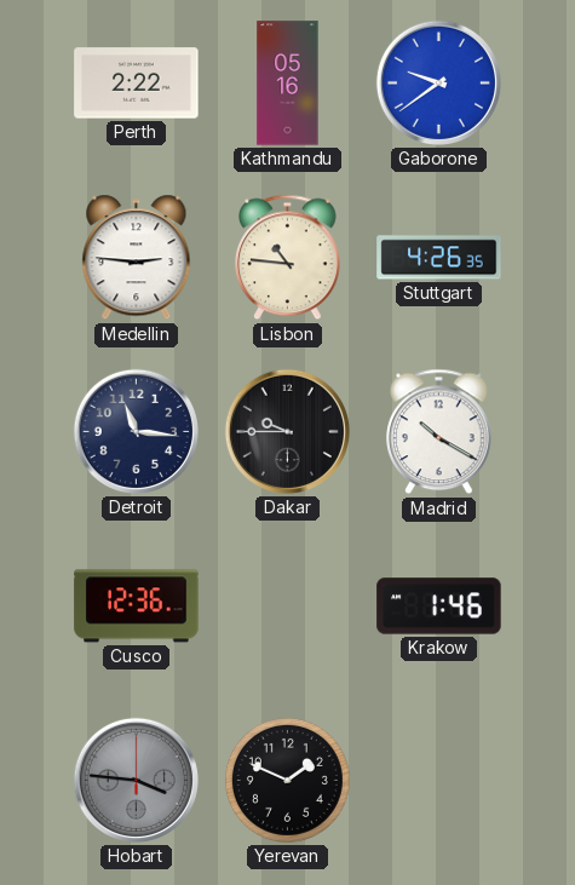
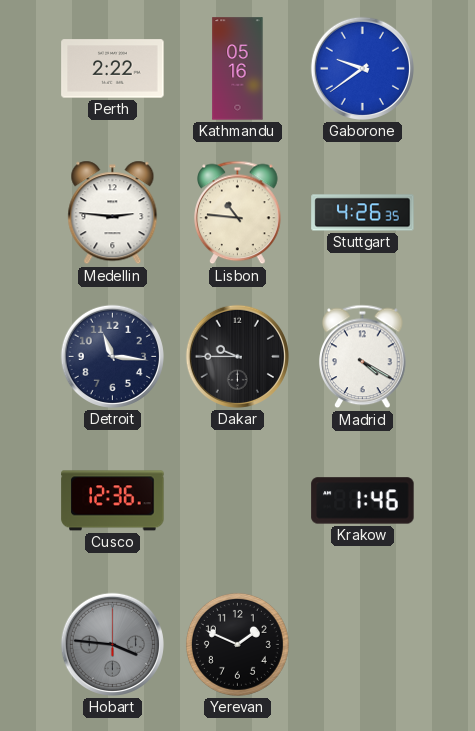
Madrid: 10:20 -> 4:20 (363, 357)
